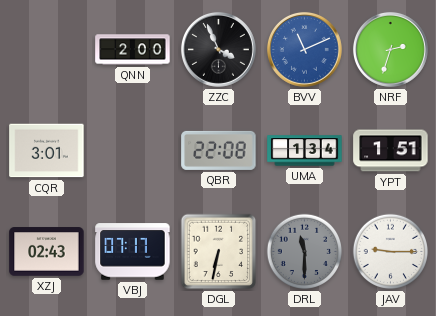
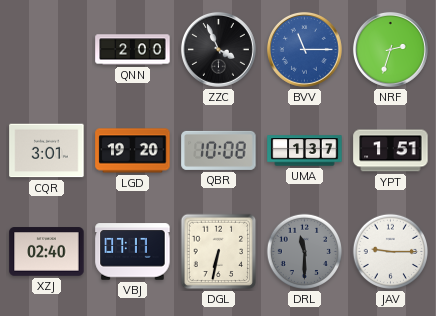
BVV: 11:11 -> 11:15 (304, 49)
LGD: none -> 19:20 (133, 151)
QBR: 22:08 -> 10:08 (219, 150)
UMA: 1:34 -> 1:37 (305, 151)
XZJ: 02:43 -> 02:40 (47, 252)
